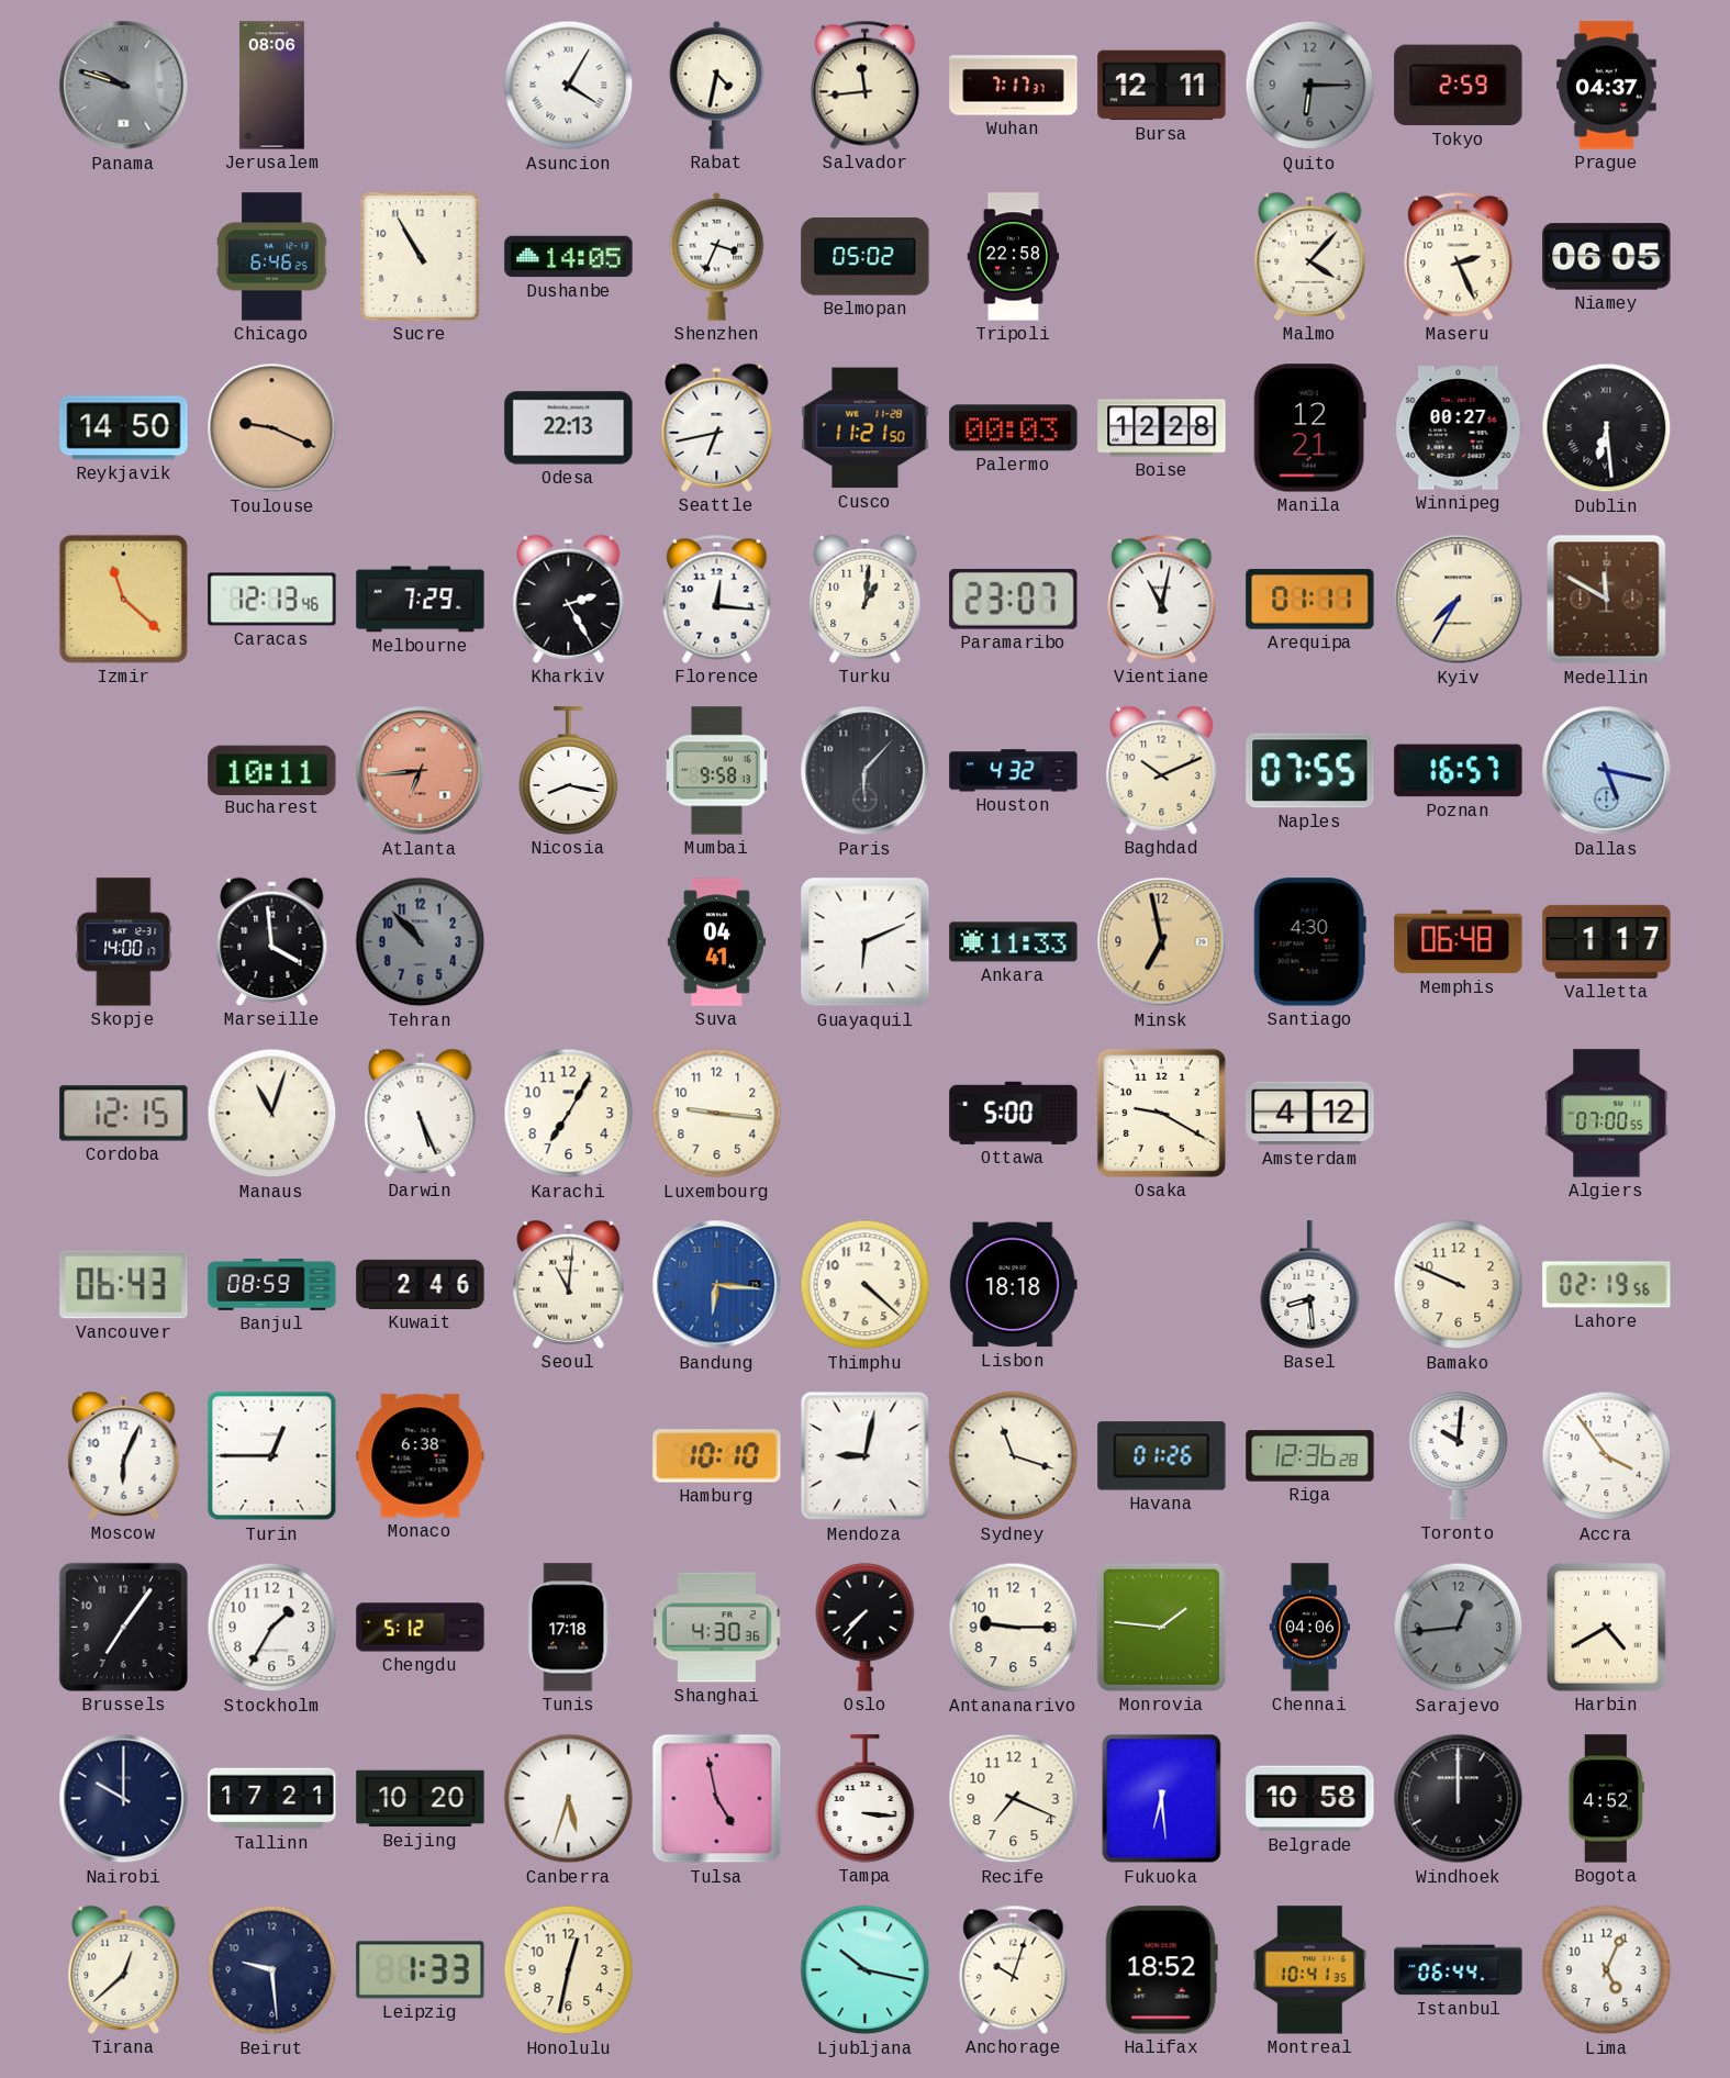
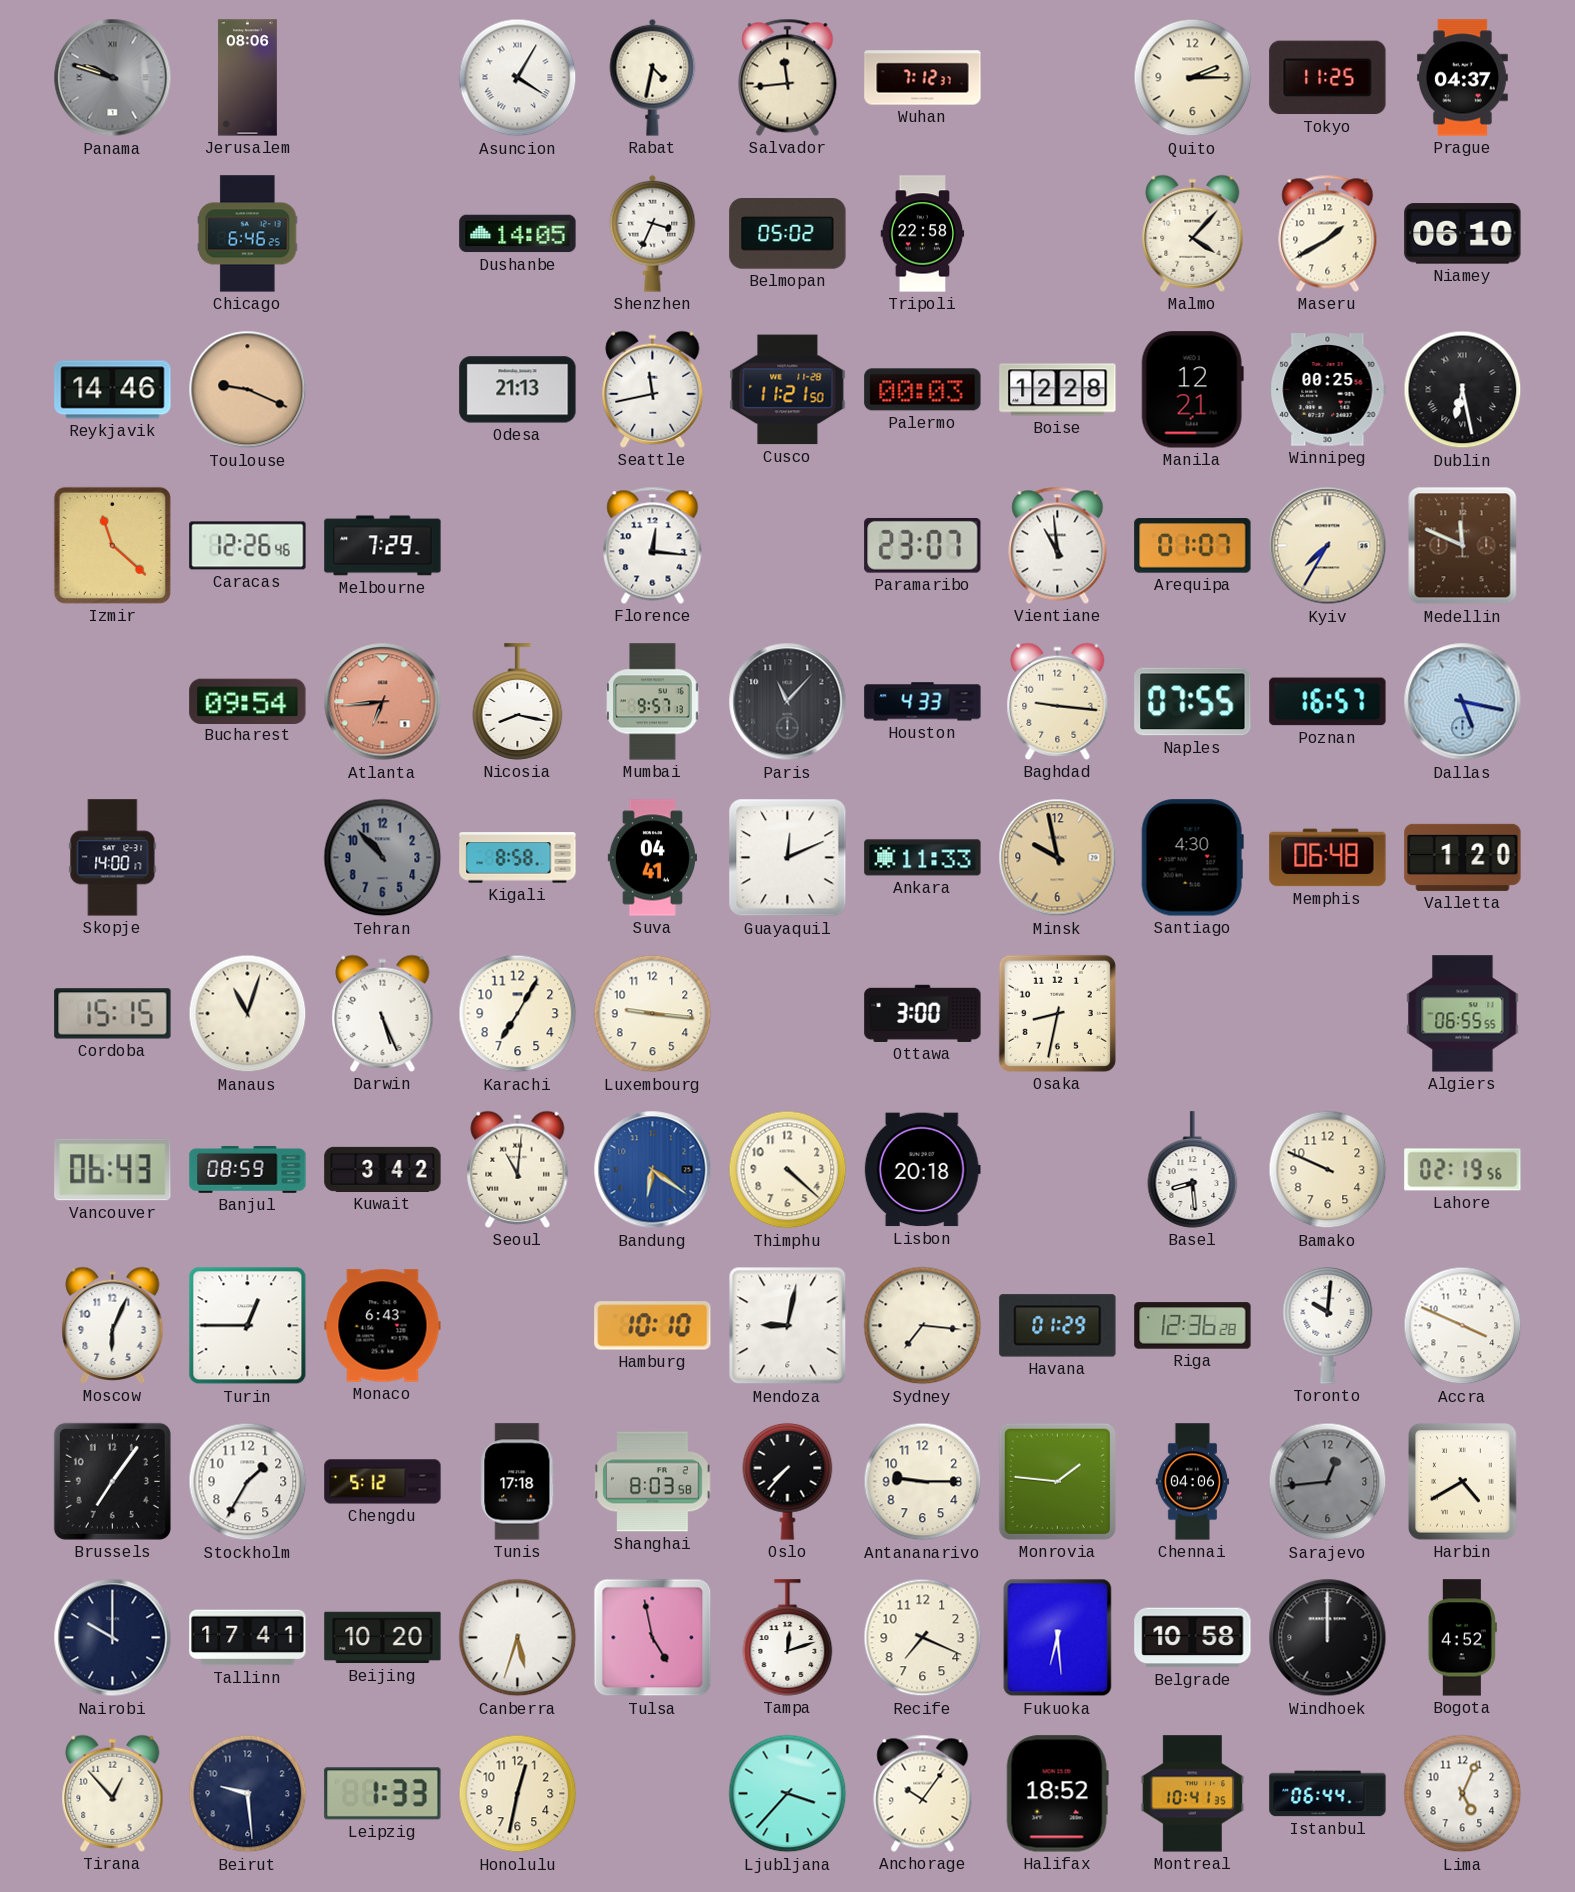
Wuhan: 7:17 -> 7:12 (923, 78)
Bursa: 12:11 -> none (1162, 86)
Quito: 6:15 -> 2:15 (1193, 78)
Quito dial: grey -> cream (1193, 78)
Tokyo: 2:59 -> 11:25 (1328, 78)
Sucre: 10:55 -> none (421, 257)
Maseru: 2:26 -> 1:40 (1328, 233)
Niamey: 06:05 -> 06:10 (1463, 234)
Reykjavik: 14:50 -> 14:46 (113, 390)
Odesa: 22:13 -> 21:13 (518, 390)
Seattle: 6:43 -> 11:43 (653, 389)
Winnipeg: 00:27 -> 00:25 (1328, 390)
Dublin: 6:29 -> 6:28 (1463, 390)
Caracas: 12:13 -> 12:26 (248, 546)
Kharkiv: 2:25 -> none (569, 599)
Turku: 1:01 -> none (866, 599)
Vientiane: 11:02 -> 10:59 (1058, 545)
Arequipa: 01:11 -> 01:07 (1193, 546)
Medellin: 11:50 -> 11:49 (1463, 546)
Bucharest: 10:11 -> 09:54 (248, 701)
Mumbai: 9:58 -> 9:57 (653, 702)
Paris: 6:07 -> 11:07 (788, 702)
Houston: 4:32 -> 4:33 (923, 702)
Baghdad: 10:11 -> 9:16 (1058, 701)
Marseille: 3:59 -> none (272, 941)
Kigali: none -> 8:58 (518, 858)
Guayaquil: 6:11 -> 12:11 (788, 858)
Minsk: 6:58 -> 9:58 (1058, 858)
Valletta: 1:17 -> 1:20 (1463, 857)
Cordoba: 12:15 -> 15:15 (113, 1014)
Ottawa: 5:00 -> 3:00 (923, 1013)
Osaka: 9:20 -> 8:32 (1057, 1013)
Amsterdam: 4:12 -> none (1310, 1114)
Algiers: 07:00 -> 06:55 (1463, 1014)
Kuwait: 2:46 -> 3:42 (383, 1169)
Bandung: 6:16 -> 6:21 (653, 1170)
Lisbon: 18:18 -> 20:18 (922, 1170)
Monaco: 6:38 -> 6:43 (383, 1326)
Sydney: 11:18 -> 7:16 (923, 1326)
Havana: 01:26 -> 01:29 (1058, 1326)
Accra: 3:54 -> 3:49 (1463, 1326)
Shanghai: 4:30 -> 8:03 (653, 1482)
Tallinn: 17:21 -> 17:41 (248, 1638)
Tampa: 3:16 -> 12:12 (788, 1638)
Tirana: 12:38 -> 12:53 (113, 1793)
Ljubljana: 10:17 -> 3:37 (788, 1794)
Anchorage: 10:03 -> 10:06 (923, 1793)
